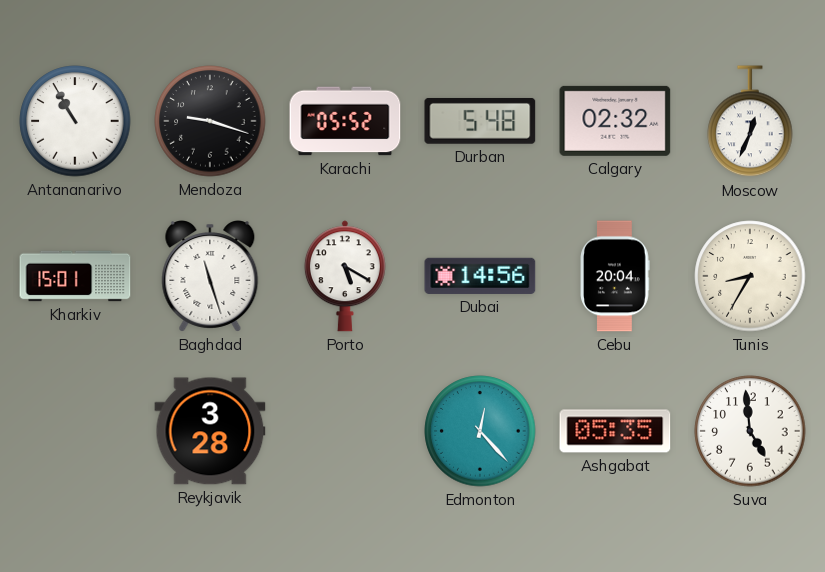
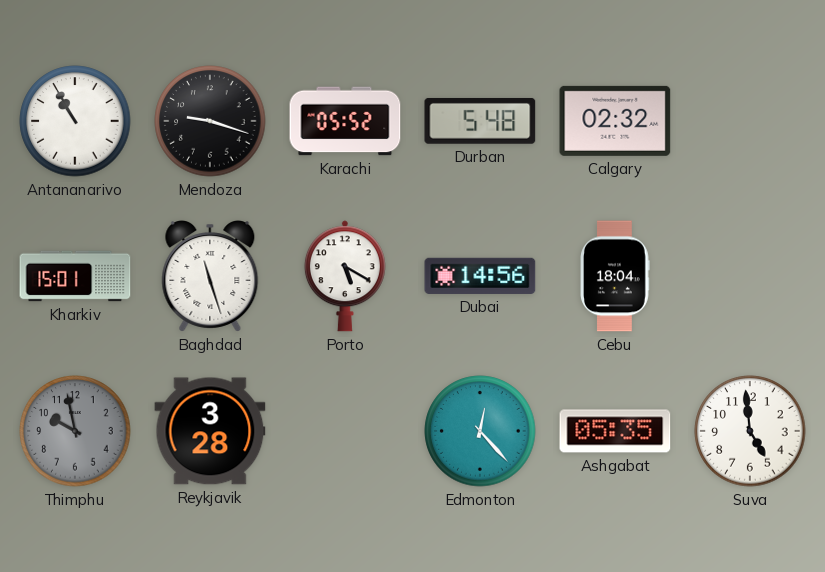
Moscow: 12:34 -> none (750, 122)
Cebu: 20:04 -> 18:04 (615, 276)
Tunis: 8:35 -> none (750, 276)
Thimphu: none -> 9:58 (75, 431)
